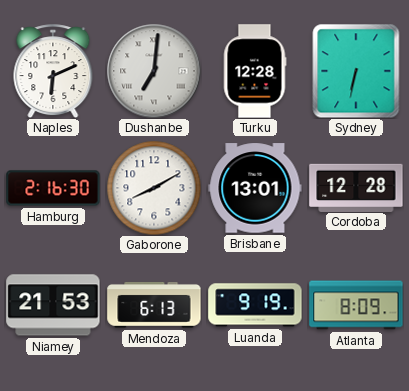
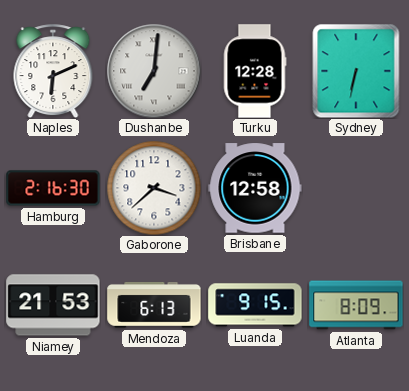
Gaborone: 8:10 -> 3:38 (154, 188)
Brisbane: 13:01 -> 12:58 (255, 188)
Cordoba: 12:28 -> none (356, 187)
Luanda: 9:19 -> 9:15 (255, 305)
